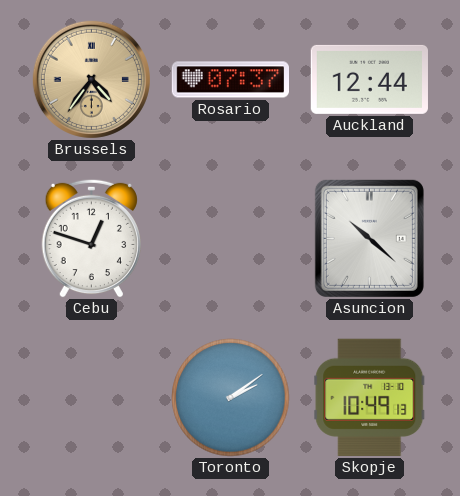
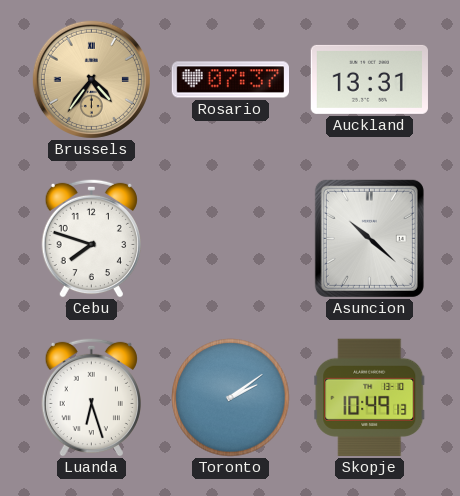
Auckland: 12:44 -> 13:31 (369, 79)
Cebu: 12:48 -> 7:48 (91, 238)
Luanda: none -> 6:27 (91, 397)
